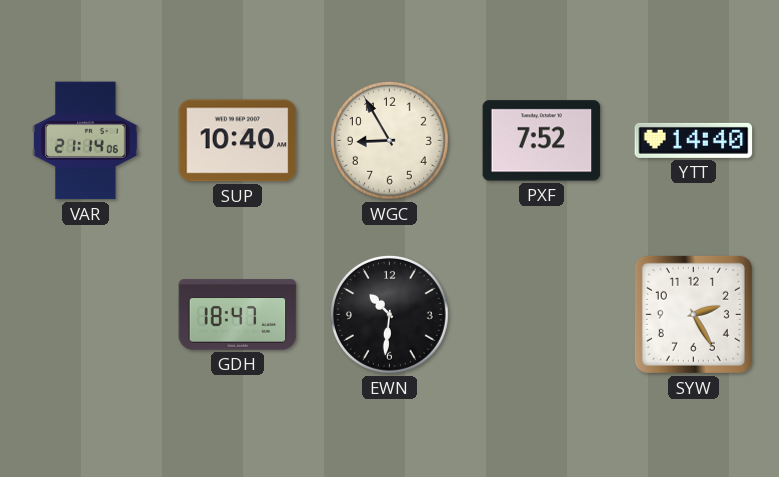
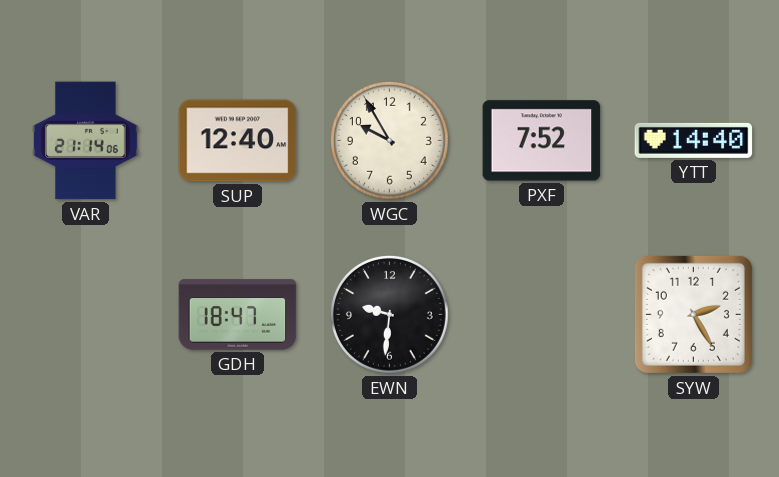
SUP: 10:40 -> 12:40 (238, 141)
WGC: 8:55 -> 9:55 (389, 140)
EWN: 10:31 -> 9:31 (389, 314)
